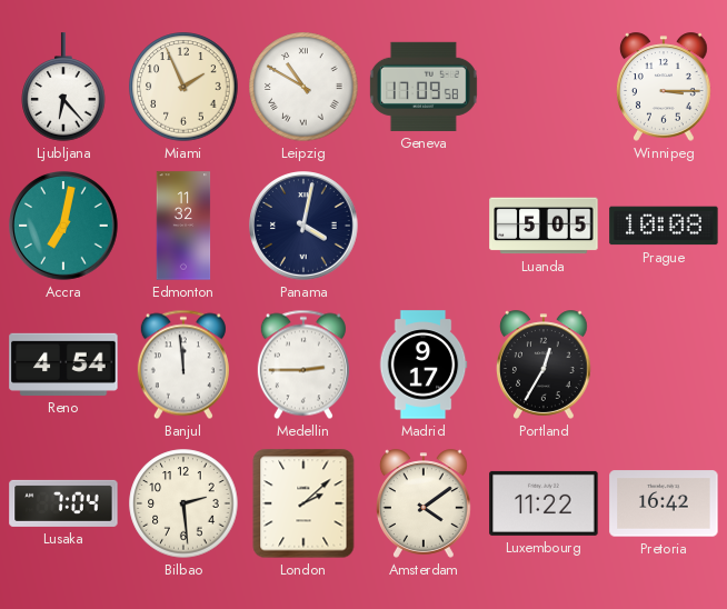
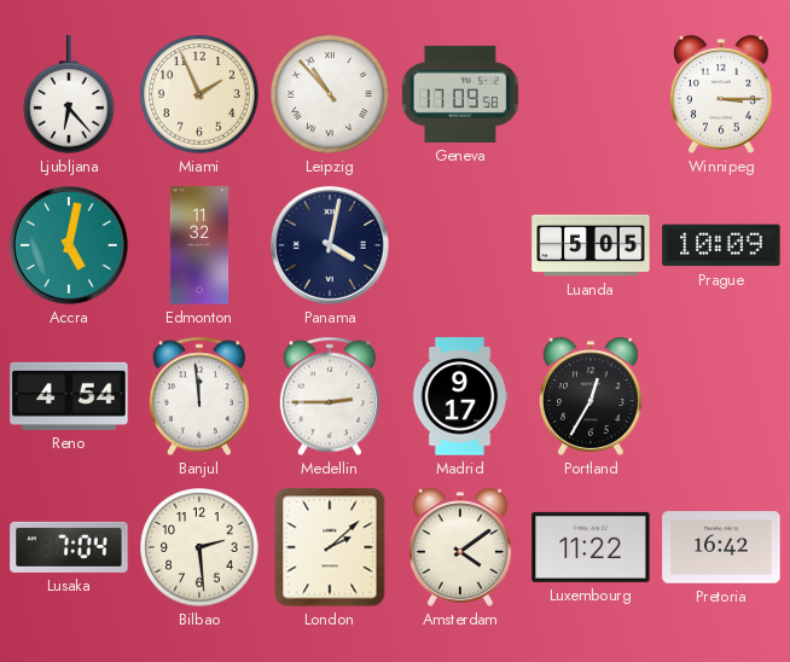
Leipzig: 10:50 -> 10:53 (330, 94)
Accra: 7:02 -> 5:02 (70, 246)
Prague: 10:08 -> 10:09 (721, 245)
